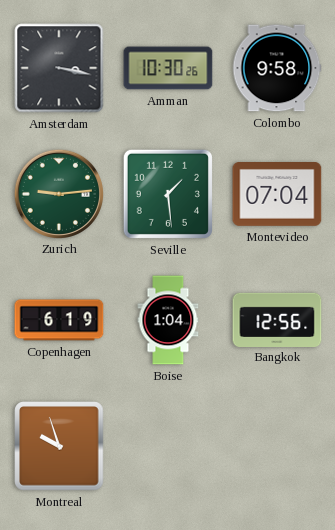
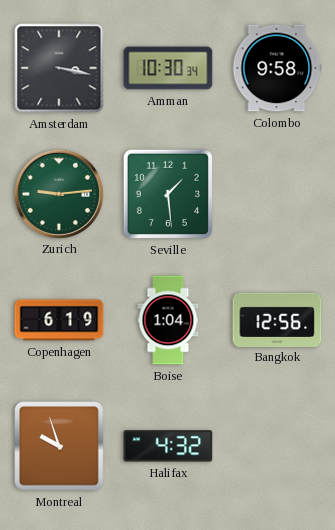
Amman: 10:30:26 -> 10:30:34 (168, 68)
Montevideo: 07:04 -> none (277, 195)
Halifax: none -> 4:32 (168, 446)
